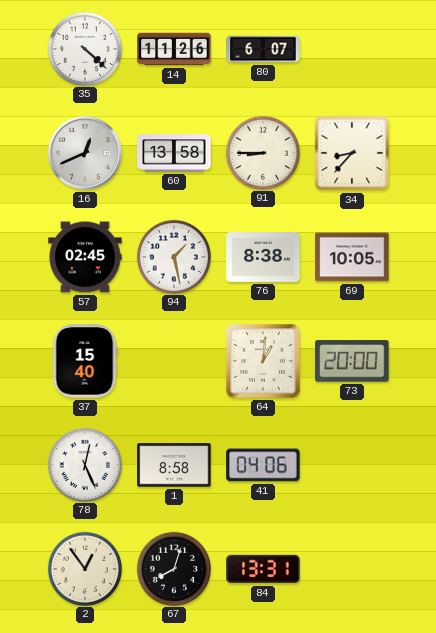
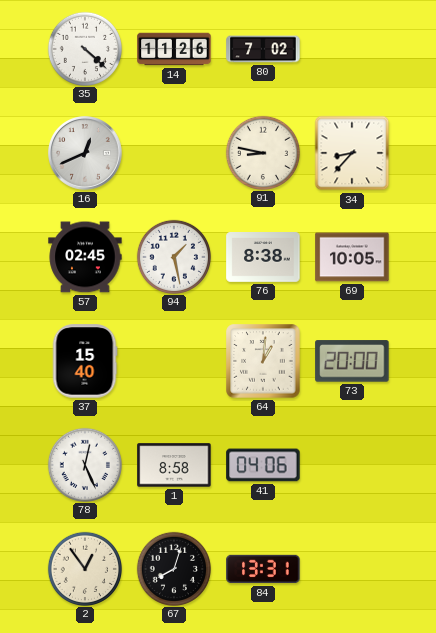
80: 6:07 -> 7:02 (263, 49)
60: 13:58 -> none (174, 153)
91: 8:45 -> 8:47 (262, 152)
